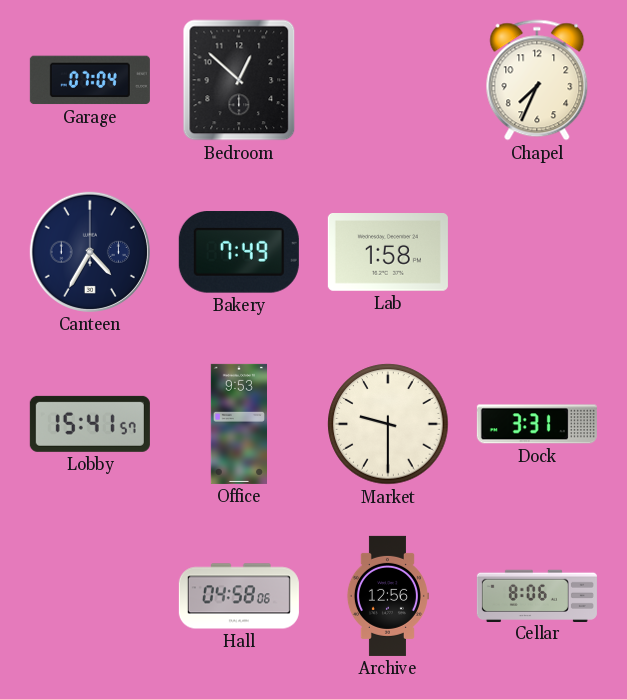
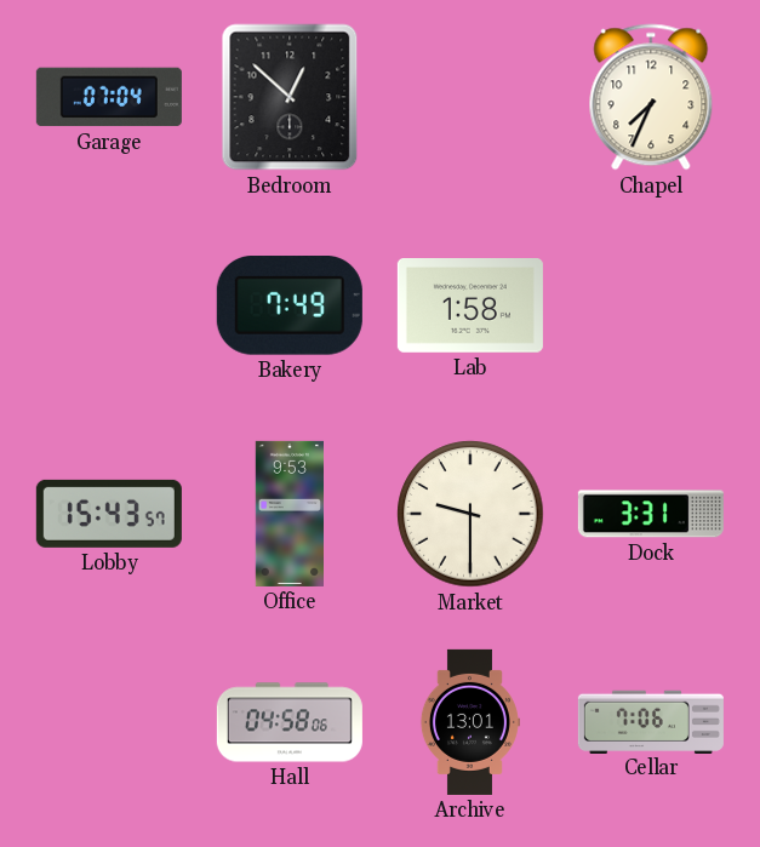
Canteen: 4:35 -> none (90, 252)
Lobby: 15:41 -> 15:43 (109, 514)
Archive: 12:56 -> 13:01 (469, 722)
Cellar: 8:06 -> 7:06 (651, 721)
